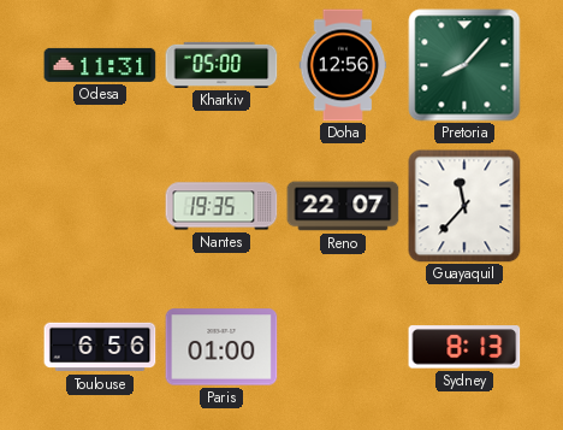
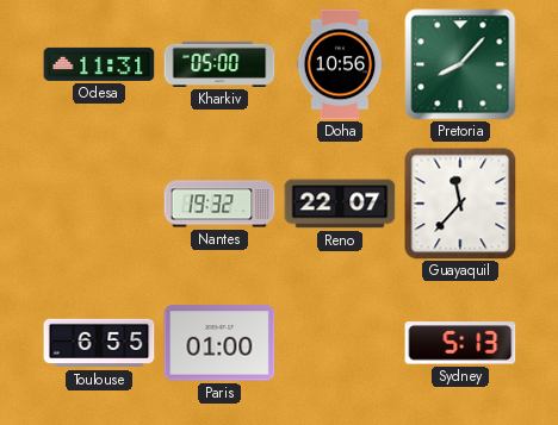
Doha: 12:56 -> 10:56 (340, 64)
Nantes: 19:35 -> 19:32 (219, 204)
Toulouse: 6:56 -> 6:55 (99, 343)
Sydney: 8:13 -> 5:13 (460, 343)
